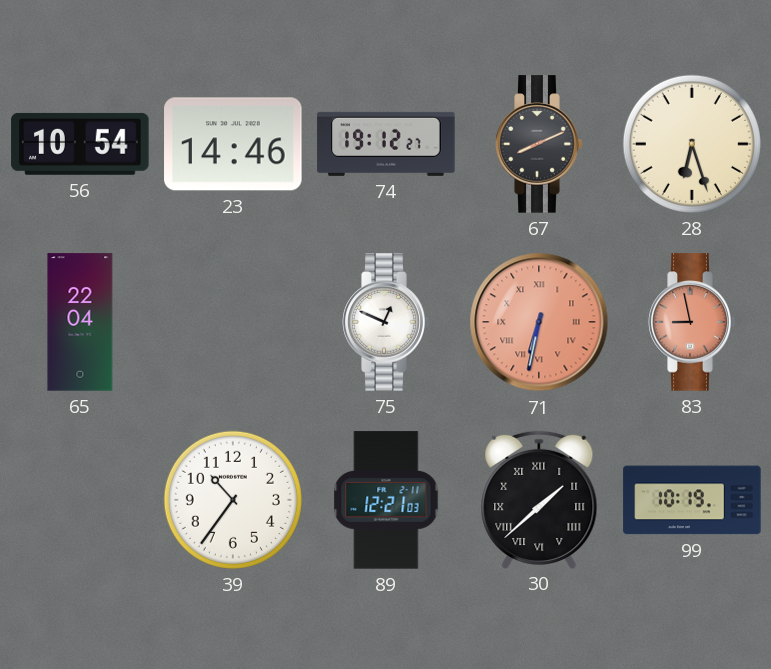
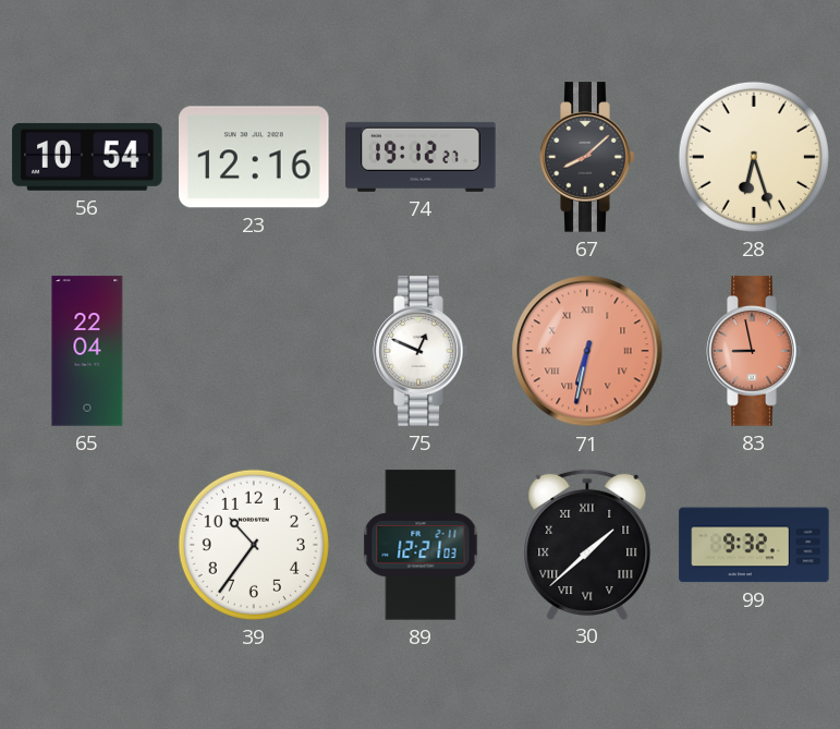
23: 14:46 -> 12:16 (254, 157)
67: 8:11 -> 8:08 (587, 157)
99: 10:19 -> 9:32 (754, 545)
